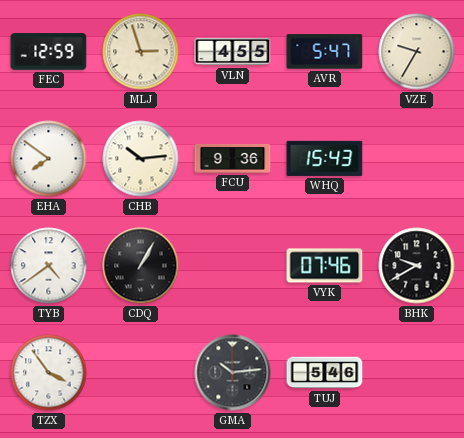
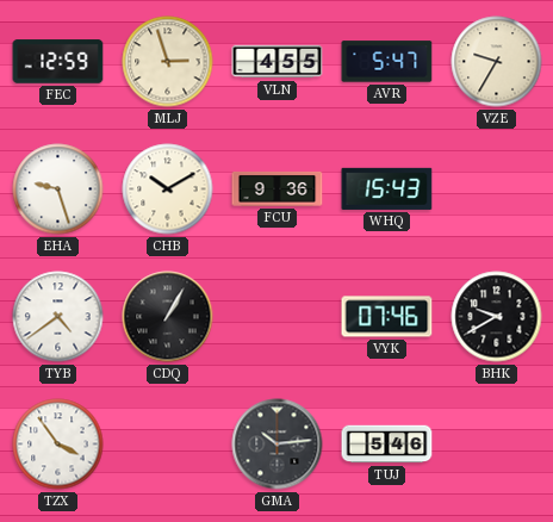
EHA: 7:51 -> 9:27 (58, 189)
CHB: 10:14 -> 10:10 (168, 189)
